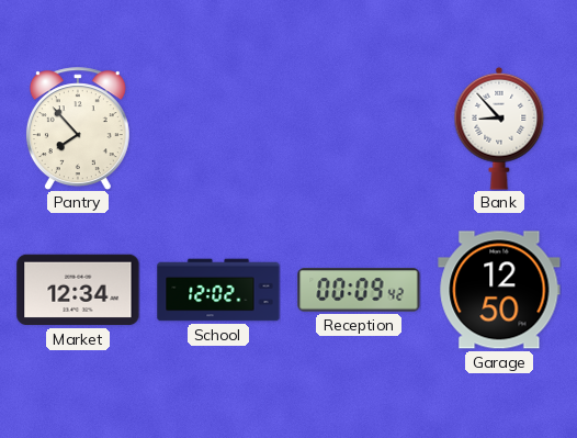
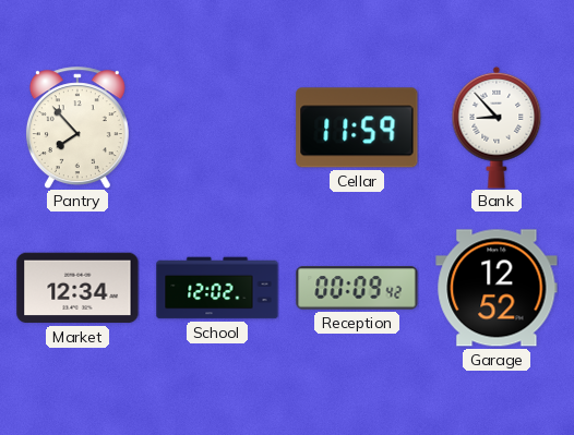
Cellar: none -> 11:59 (357, 128)
Garage: 12:50 -> 12:52 (497, 288)
